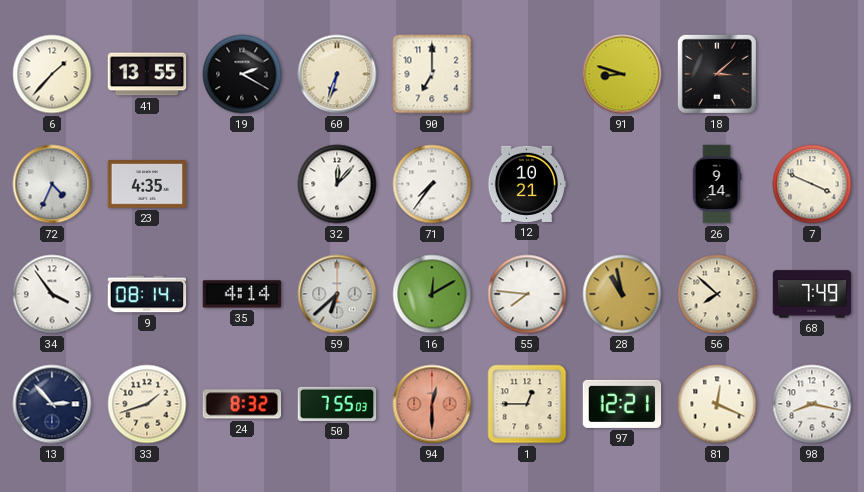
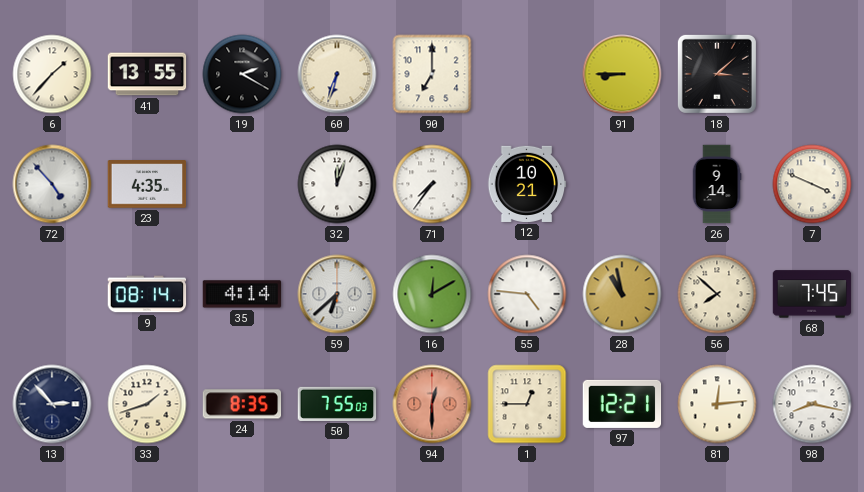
91: 8:48 -> 8:45 (622, 74)
72: 4:34 -> 4:53 (52, 184)
32: 12:07 -> 12:03 (337, 184)
34: 3:54 -> none (52, 294)
55: 7:46 -> 4:46 (527, 294)
68: 7:49 -> 7:45 (812, 294)
24: 8:32 -> 8:35 (242, 404)
81: 12:19 -> 12:14 (717, 404)
